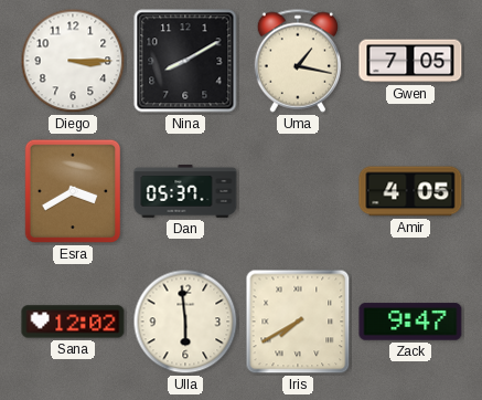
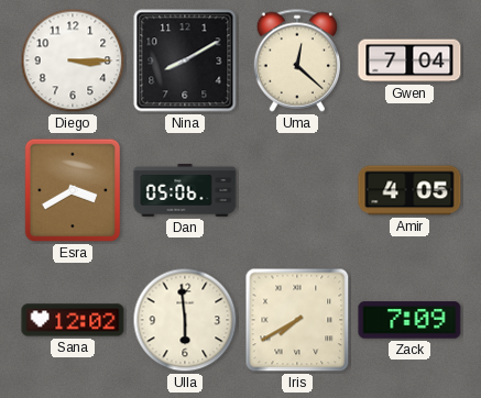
Uma: 1:17 -> 12:22 (296, 60)
Gwen: 7:05 -> 7:04 (409, 60)
Dan: 05:37 -> 05:06 (185, 191)
Zack: 9:47 -> 7:09 (409, 320)
